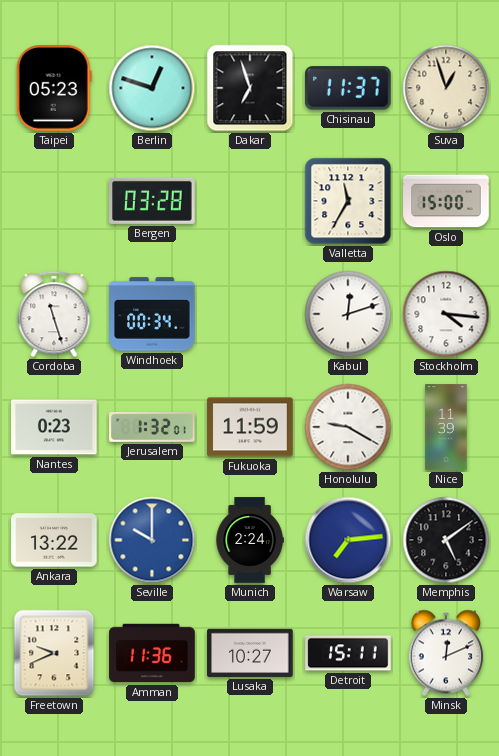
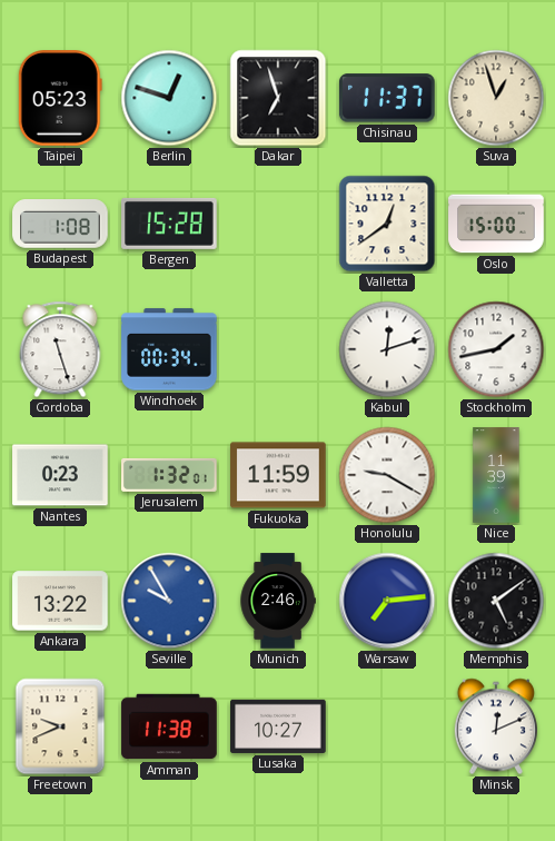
Budapest: none -> 1:08 (60, 225)
Bergen: 03:28 -> 15:28 (169, 224)
Valletta: 11:35 -> 12:39 (387, 224)
Stockholm: 4:16 -> 1:43 (496, 349)
Seville: 10:00 -> 9:55 (169, 601)
Munich: 2:24 -> 2:46 (278, 601)
Amman: 11:36 -> 11:38 (169, 726)
Detroit: 15:11 -> none (348, 653)
